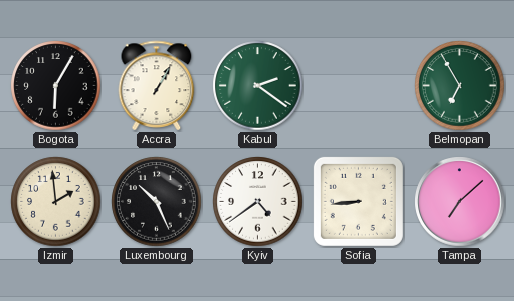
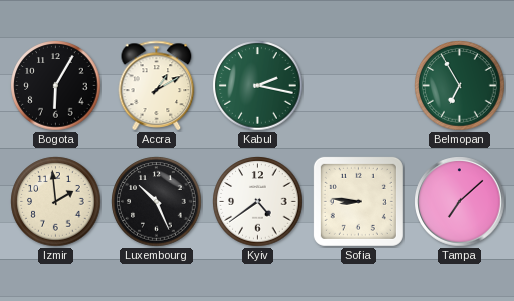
Accra: 1:05 -> 1:10 (157, 85)
Kabul: 2:21 -> 2:17 (258, 86)
Sofia: 8:44 -> 8:46 (358, 201)
